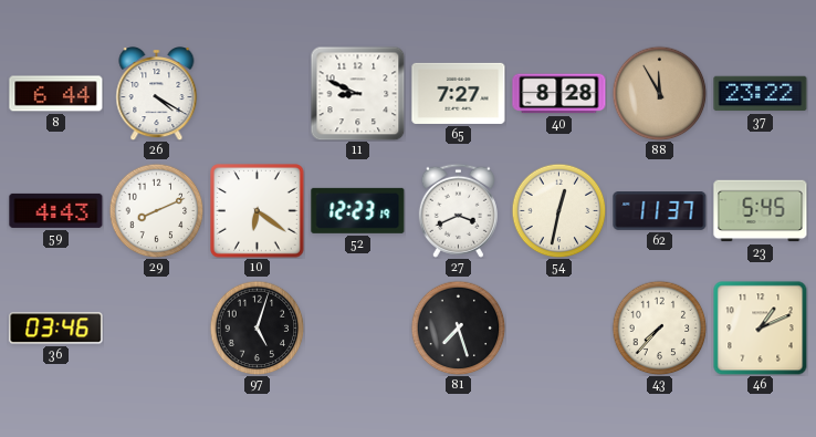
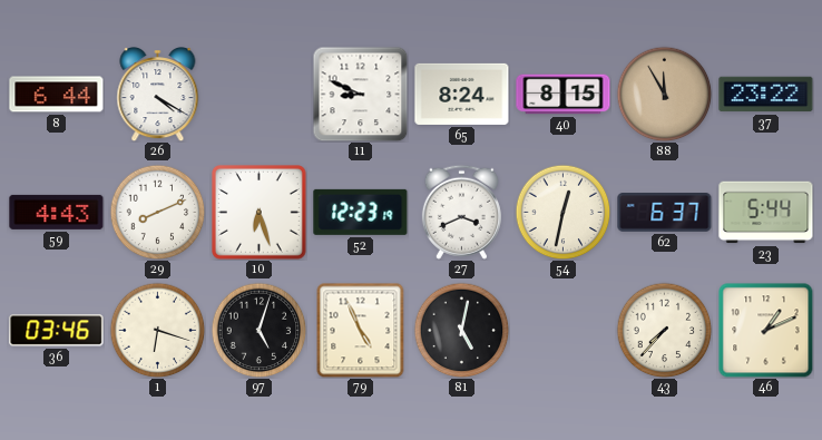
65: 7:27 -> 8:24 (462, 94)
40: 8:28 -> 8:15 (564, 95)
10: 6:21 -> 6:27 (260, 213)
62: 11:37 -> 6:37 (665, 213)
23: 5:45 -> 5:44 (766, 213)
1: none -> 6:18 (157, 330)
79: none -> 4:56 (361, 330)
81: 7:27 -> 5:02 (461, 330)
